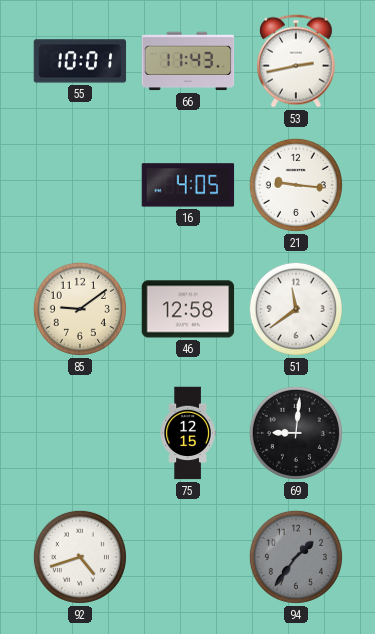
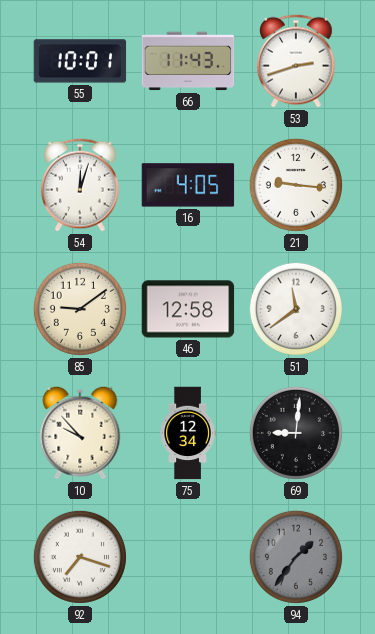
53: 2:43 -> 2:42 (296, 61)
54: none -> 12:03 (80, 185)
10: none -> 9:53 (80, 433)
75: 12:15 -> 12:34 (188, 433)
92: 4:42 -> 7:18 (80, 557)
